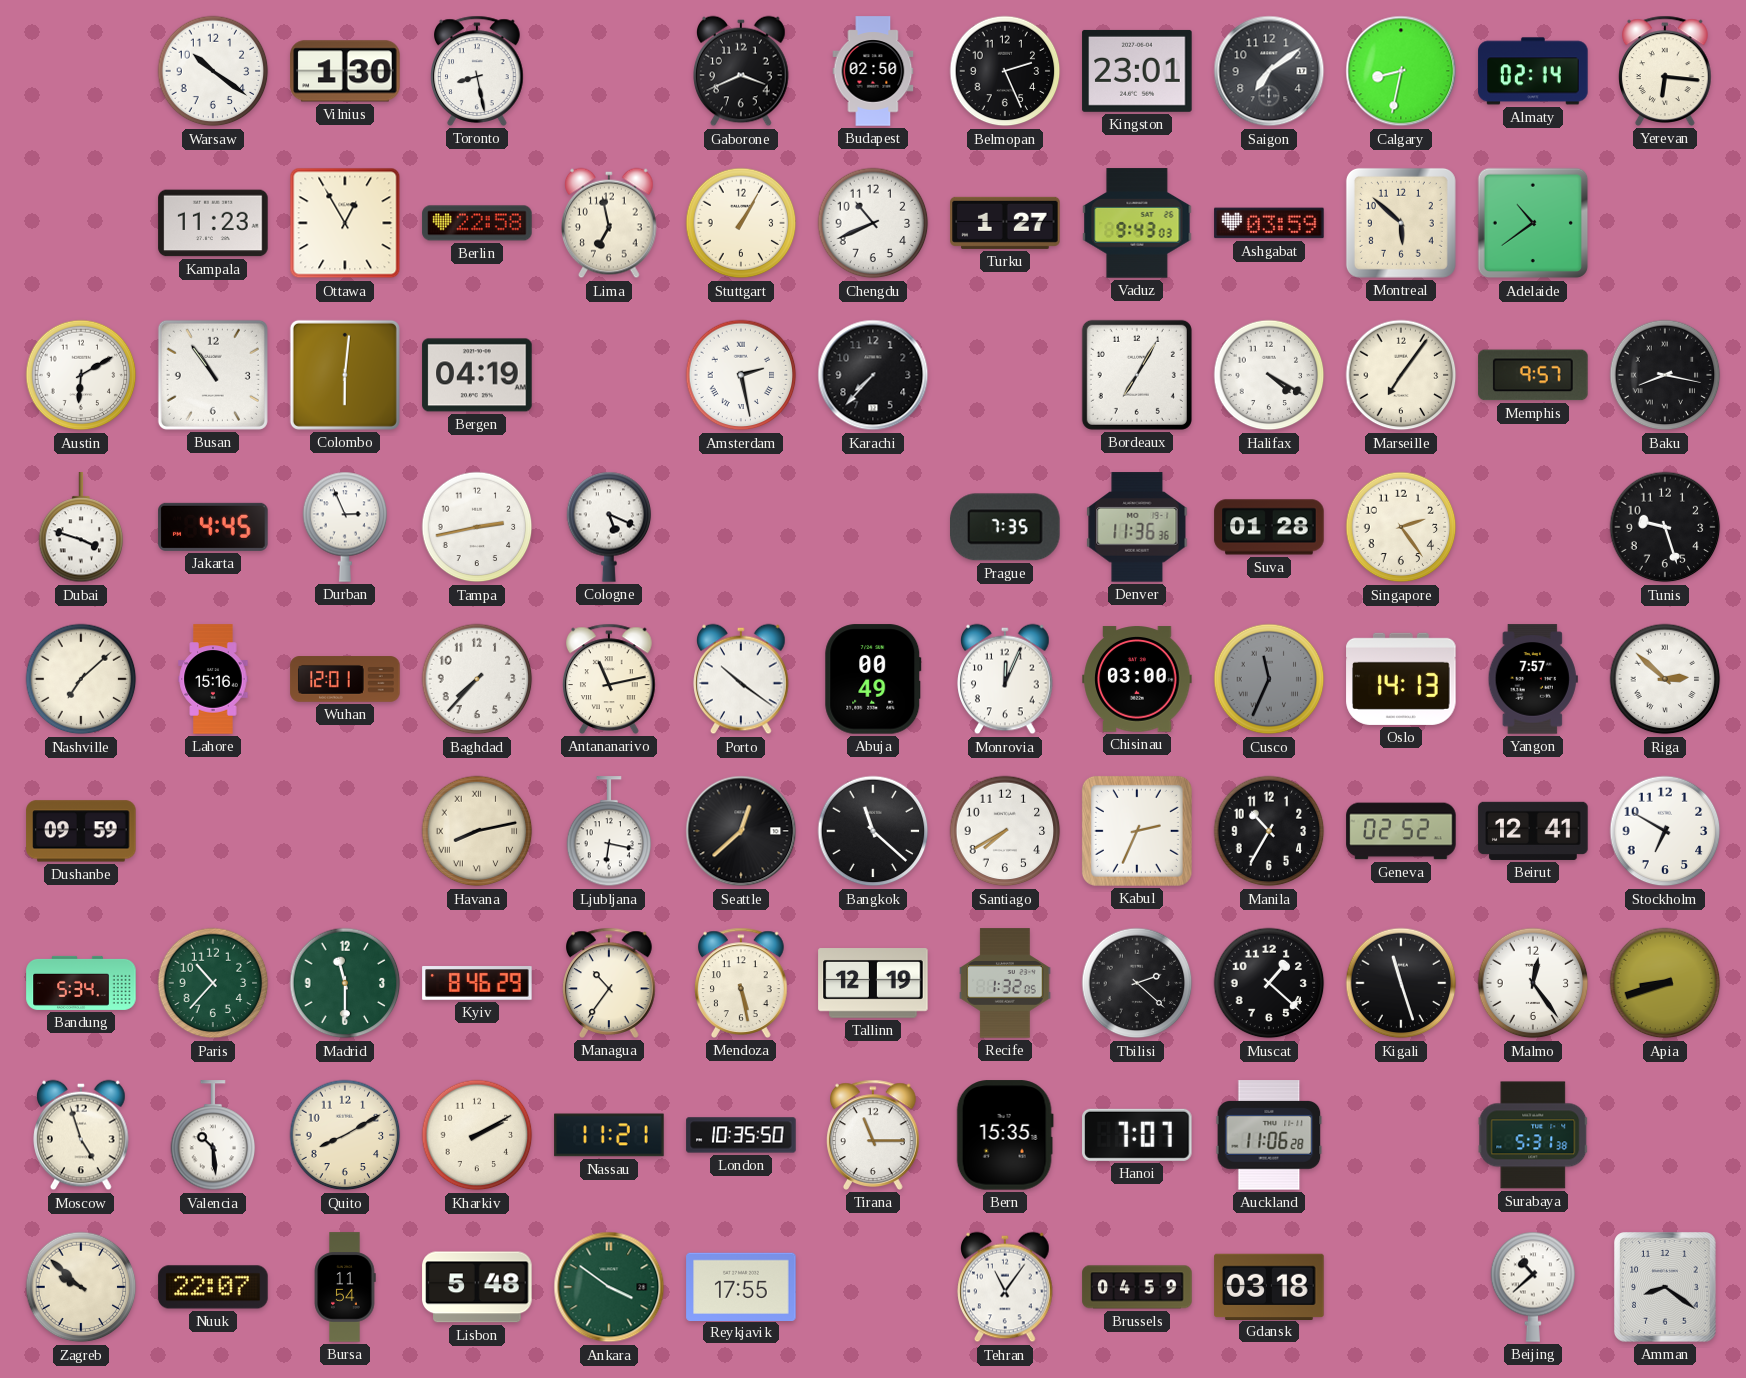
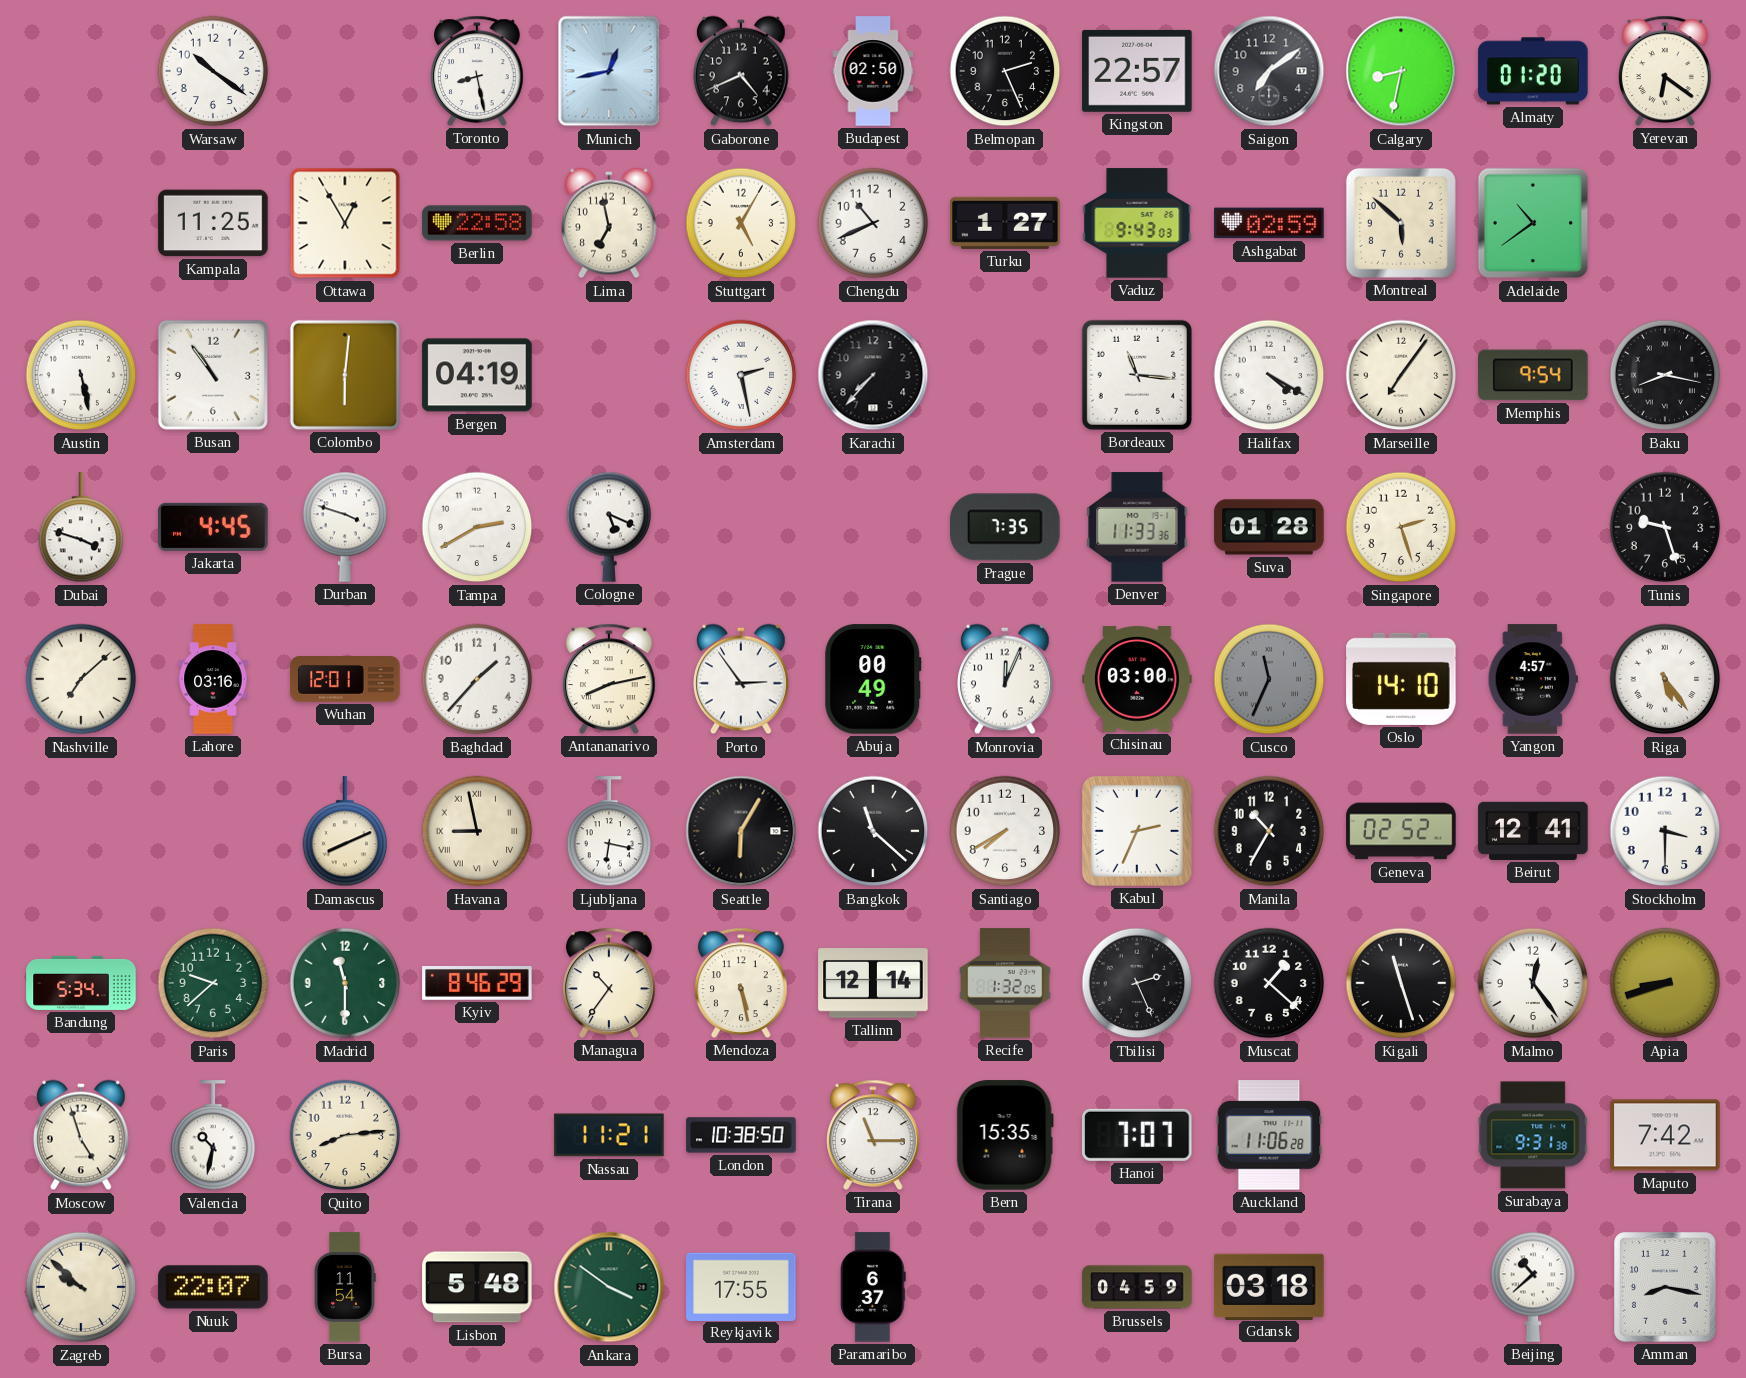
Vilnius: 1:30 -> none (345, 71)
Munich: none -> 12:43 (609, 71)
Gaborone: 3:41 -> 4:41 (741, 71)
Kingston: 23:01 -> 22:57 (1137, 71)
Almaty: 02:14 -> 01:20 (1533, 71)
Yerevan: 6:16 -> 6:21 (1666, 71)
Kampala: 11:23 -> 11:25 (213, 223)
Stuttgart: 1:05 -> 5:05 (741, 223)
Ashgabat: 03:59 -> 02:59 (1269, 223)
Austin: 6:10 -> 5:28 (81, 375)
Bordeaux: 7:05 -> 11:16 (1137, 375)
Memphis: 9:57 -> 9:54 (1533, 375)
Durban: 2:56 -> 3:48 (345, 527)
Tampa: 2:43 -> 2:40 (477, 527)
Denver: 11:36 -> 11:33 (1137, 527)
Singapore: 2:24 -> 2:27 (1401, 527)
Lahore: 15:16 -> 03:16 (213, 679)
Baghdad: 7:37 -> 1:37 (477, 679)
Antananarivo: 11:13 -> 8:13 (610, 679)
Porto: 10:21 -> 2:54 (741, 679)
Oslo: 14:13 -> 14:10 (1401, 679)
Yangon: 7:57 -> 4:57 (1533, 679)
Riga: 2:52 -> 5:24 (1665, 679)
Dushanbe: 09:59 -> none (81, 831)
Damascus: none -> 8:11 (345, 832)
Havana: 8:13 -> 8:58 (477, 831)
Seattle: 12:38 -> 6:05 (741, 831)
Stockholm: 6:50 -> 3:30 (1665, 831)
Paris: 10:37 -> 9:38 (213, 983)
Tallinn: 12:19 -> 12:14 (873, 983)
Tbilisi: 2:22 -> 2:26 (1137, 983)
Valencia: 10:29 -> 10:32 (213, 1136)
Quito: 8:10 -> 8:14 (345, 1135)
Kharkiv: 2:10 -> none (477, 1135)
London: 10:35 -> 10:38 (741, 1135)
Surabaya: 5:31 -> 9:31 (1533, 1135)
Maputo: none -> 7:42 (1665, 1135)
Paramaribo: none -> 6:37 (873, 1287)
Tehran: 11:06 -> none (1005, 1287)
Amman: 8:21 -> 8:17 (1665, 1287)
